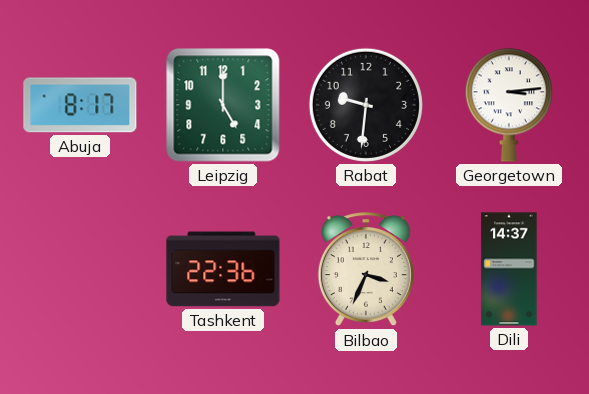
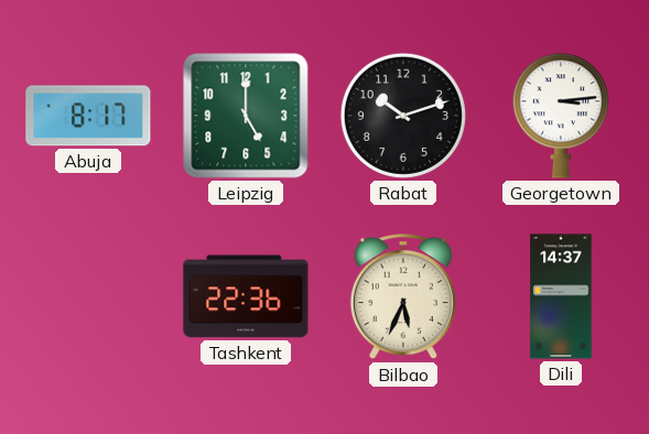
Rabat: 9:31 -> 10:12 (403, 116)
Bilbao: 3:34 -> 5:34 (403, 297)
